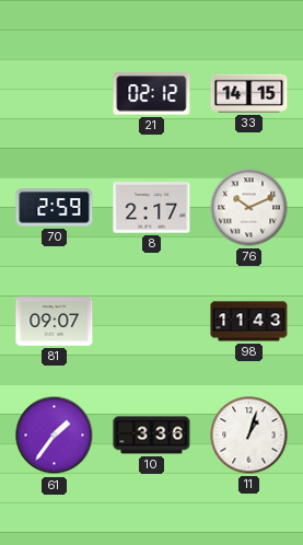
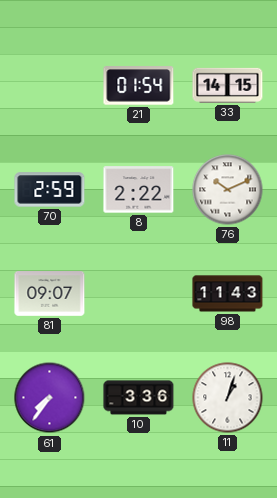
21: 02:12 -> 01:54 (139, 86)
8: 2:17 -> 2:22 (139, 190)
61: 1:36 -> 7:36 (50, 398)
